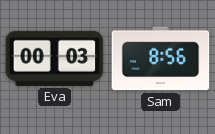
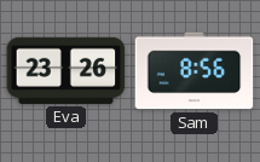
Eva: 00:03 -> 23:26 (67, 70)
